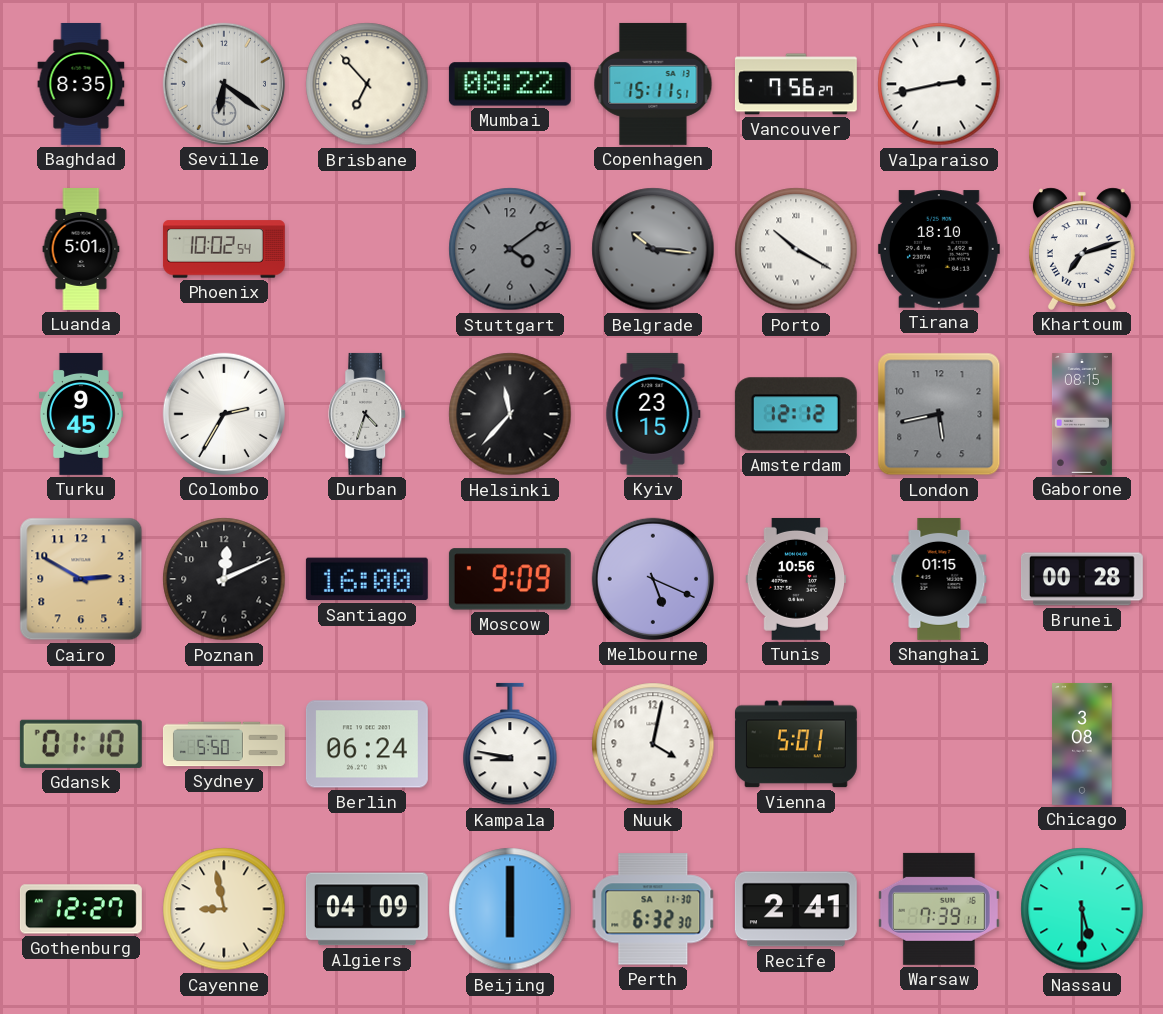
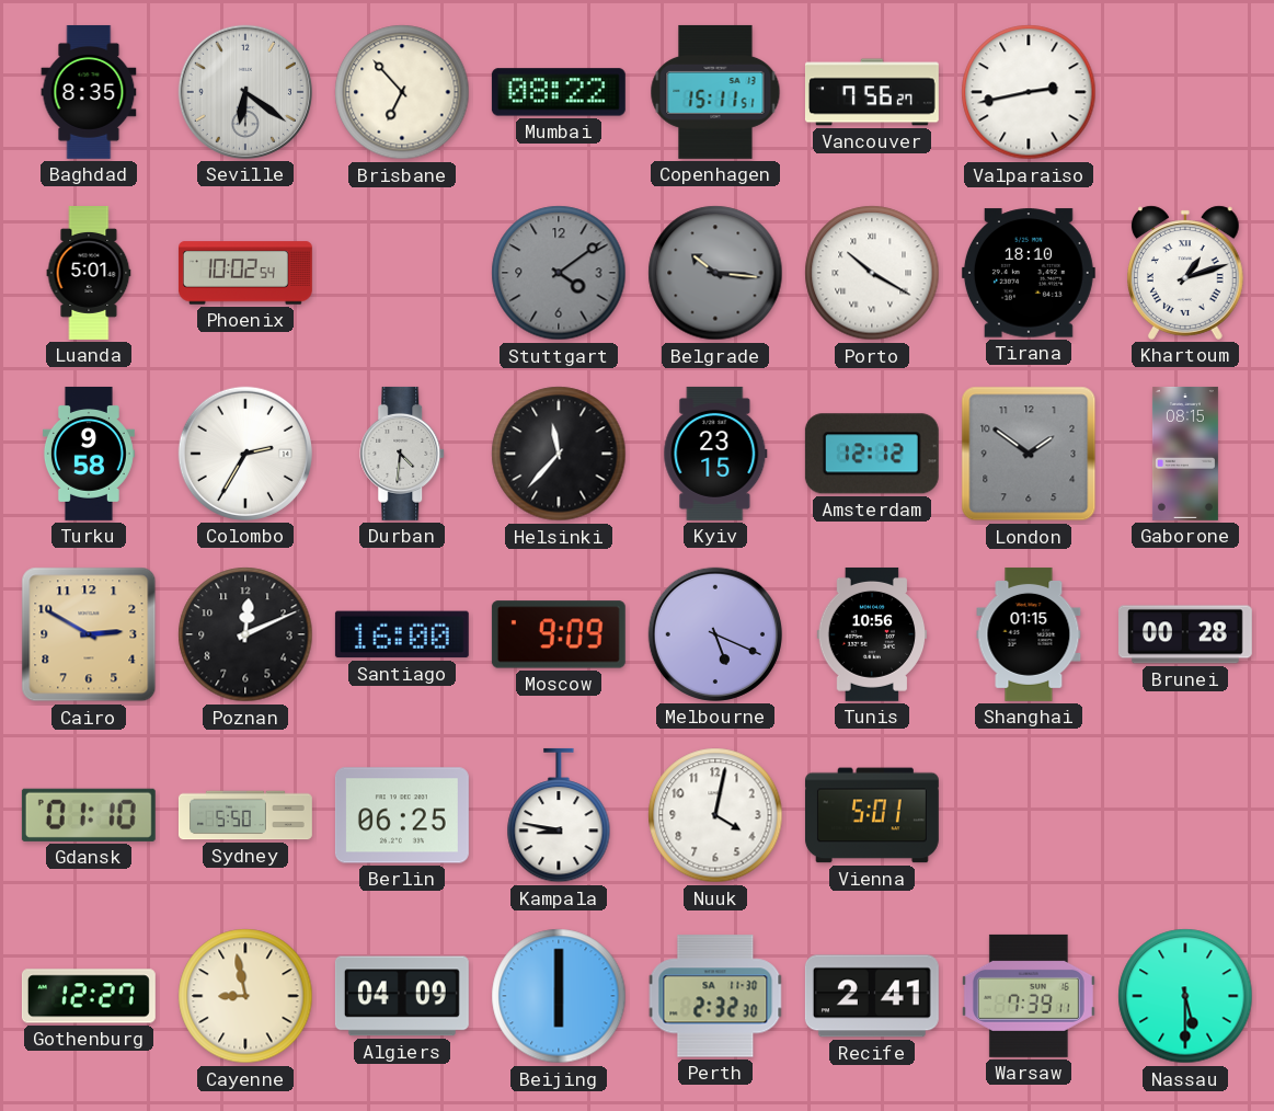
Khartoum: 7:12 -> 1:12 (1186, 273)
Turku: 9:45 -> 9:58 (89, 454)
Durban: 4:33 -> 4:31 (403, 454)
London: 5:43 -> 1:51 (1029, 454)
Berlin: 06:24 -> 06:25 (402, 815)
Chicago: 3:08 -> none (1082, 744)
Perth: 6:32 -> 2:32 (715, 996)
